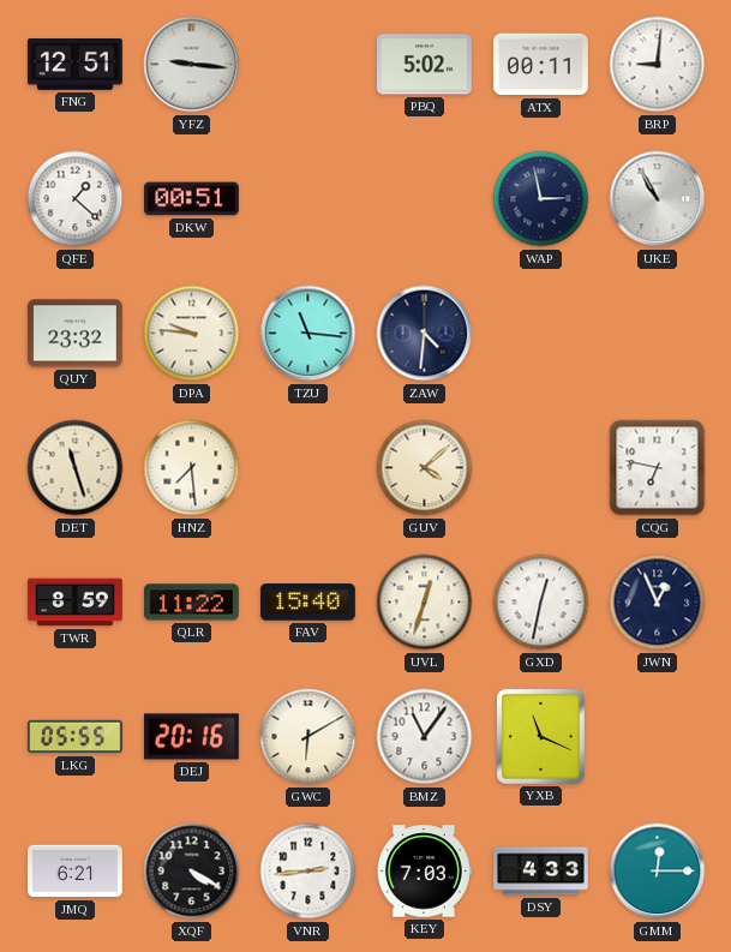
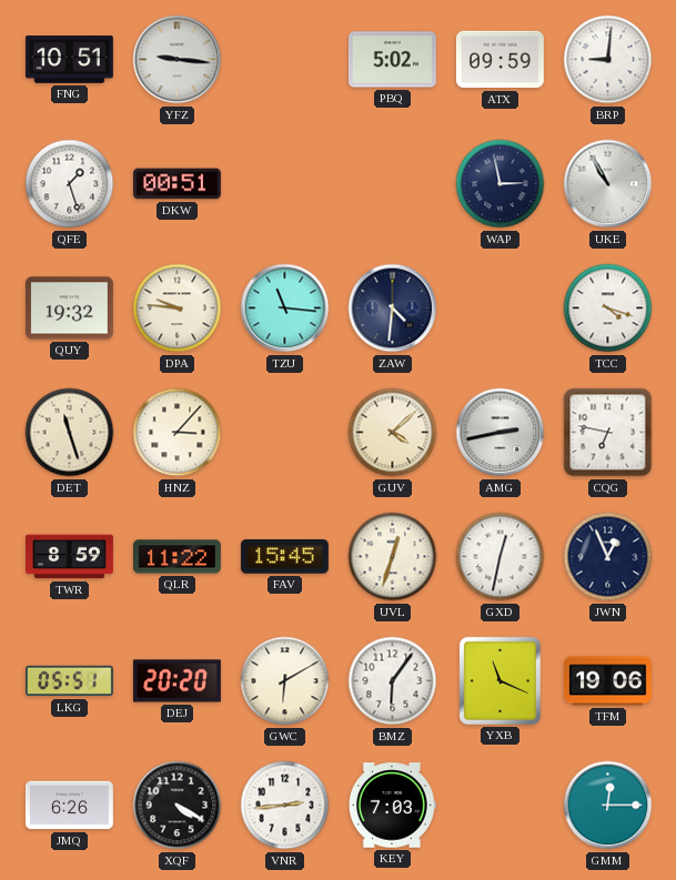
FNG: 12:51 -> 10:51 (69, 60)
ATX: 00:11 -> 09:59 (500, 60)
QFE: 1:22 -> 1:27 (70, 184)
QUY: 23:32 -> 19:32 (69, 308)
TCC: none -> 4:18 (608, 308)
HNZ: 7:29 -> 3:07 (178, 433)
AMG: none -> 2:43 (501, 433)
FAV: 15:40 -> 15:45 (284, 557)
LKG: 05:55 -> 05:51 (69, 681)
DEJ: 20:16 -> 20:20 (176, 681)
BMZ: 11:06 -> 6:06 (393, 681)
TFM: none -> 19:06 (608, 681)
JMQ: 6:21 -> 6:26 (69, 806)
DSY: 4:33 -> none (541, 872)
